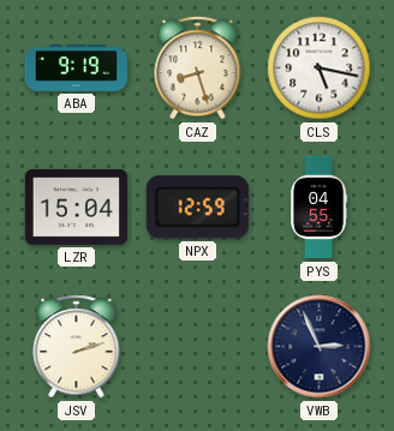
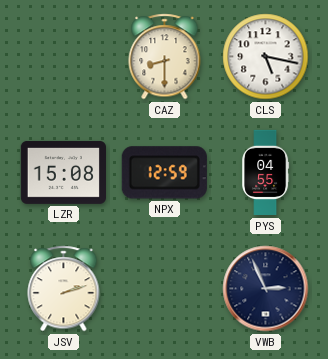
ABA: 9:19 -> none (76, 68)
CAZ: 8:27 -> 8:30 (165, 57)
LZR: 15:04 -> 15:08 (63, 172)
